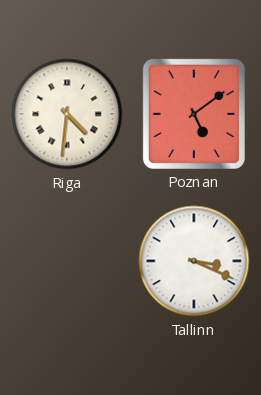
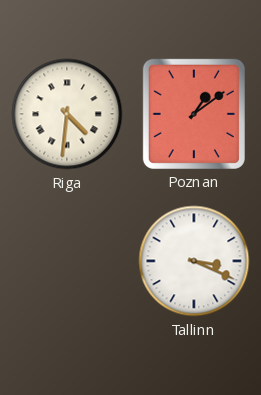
Poznan: 5:09 -> 1:09 (194, 114)
